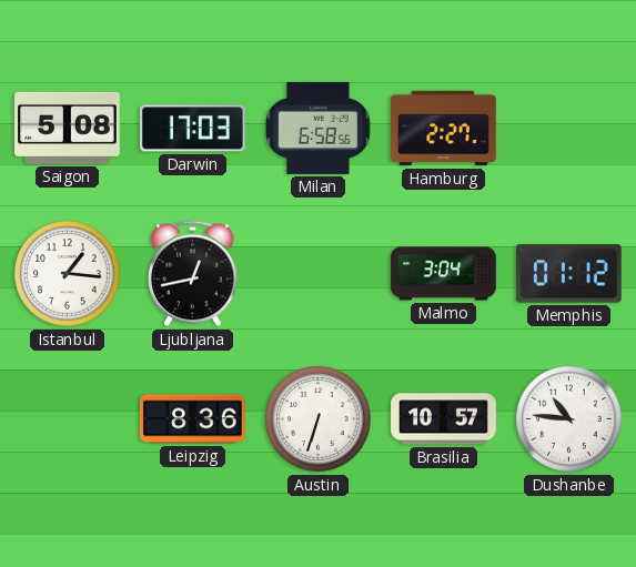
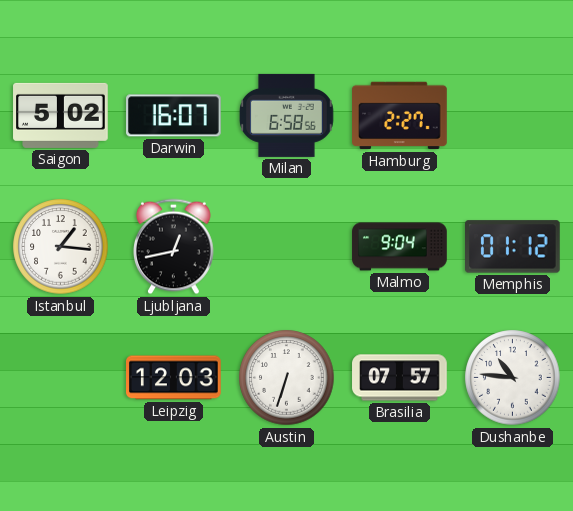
Saigon: 5:08 -> 5:02 (61, 115)
Darwin: 17:03 -> 16:07 (174, 116)
Malmo: 3:04 -> 9:04 (400, 247)
Leipzig: 8:36 -> 12:03 (174, 378)
Brasilia: 10:57 -> 07:57 (400, 378)
